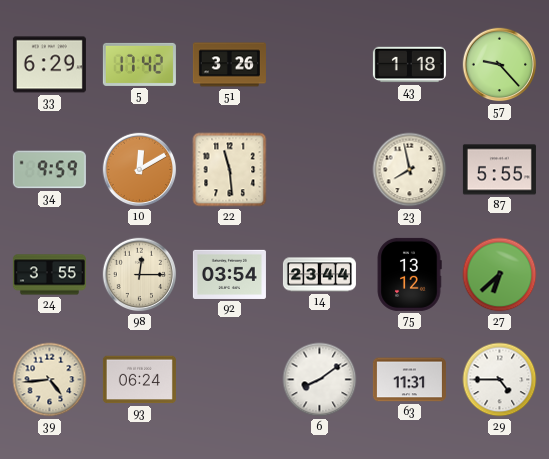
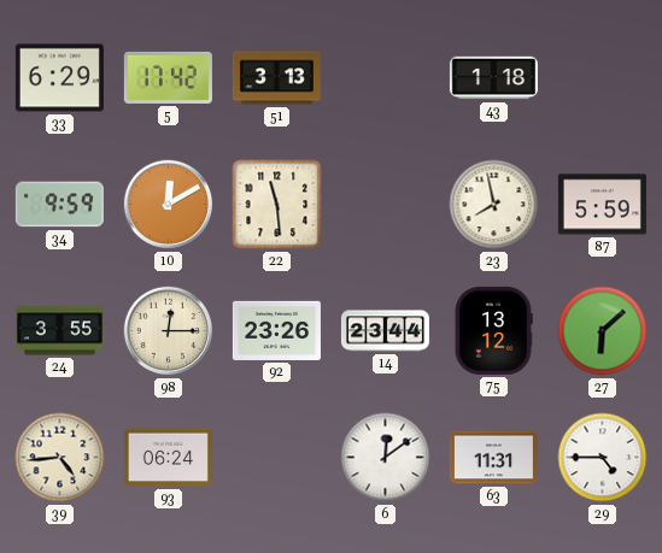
51: 3:26 -> 3:13 (276, 78)
57: 9:23 -> none (500, 65)
87: 5:55 -> 5:59 (602, 205)
92: 03:54 -> 23:26 (276, 330)
27: 6:38 -> 6:08 (603, 331)
6: 8:09 -> 12:09 (386, 458)
